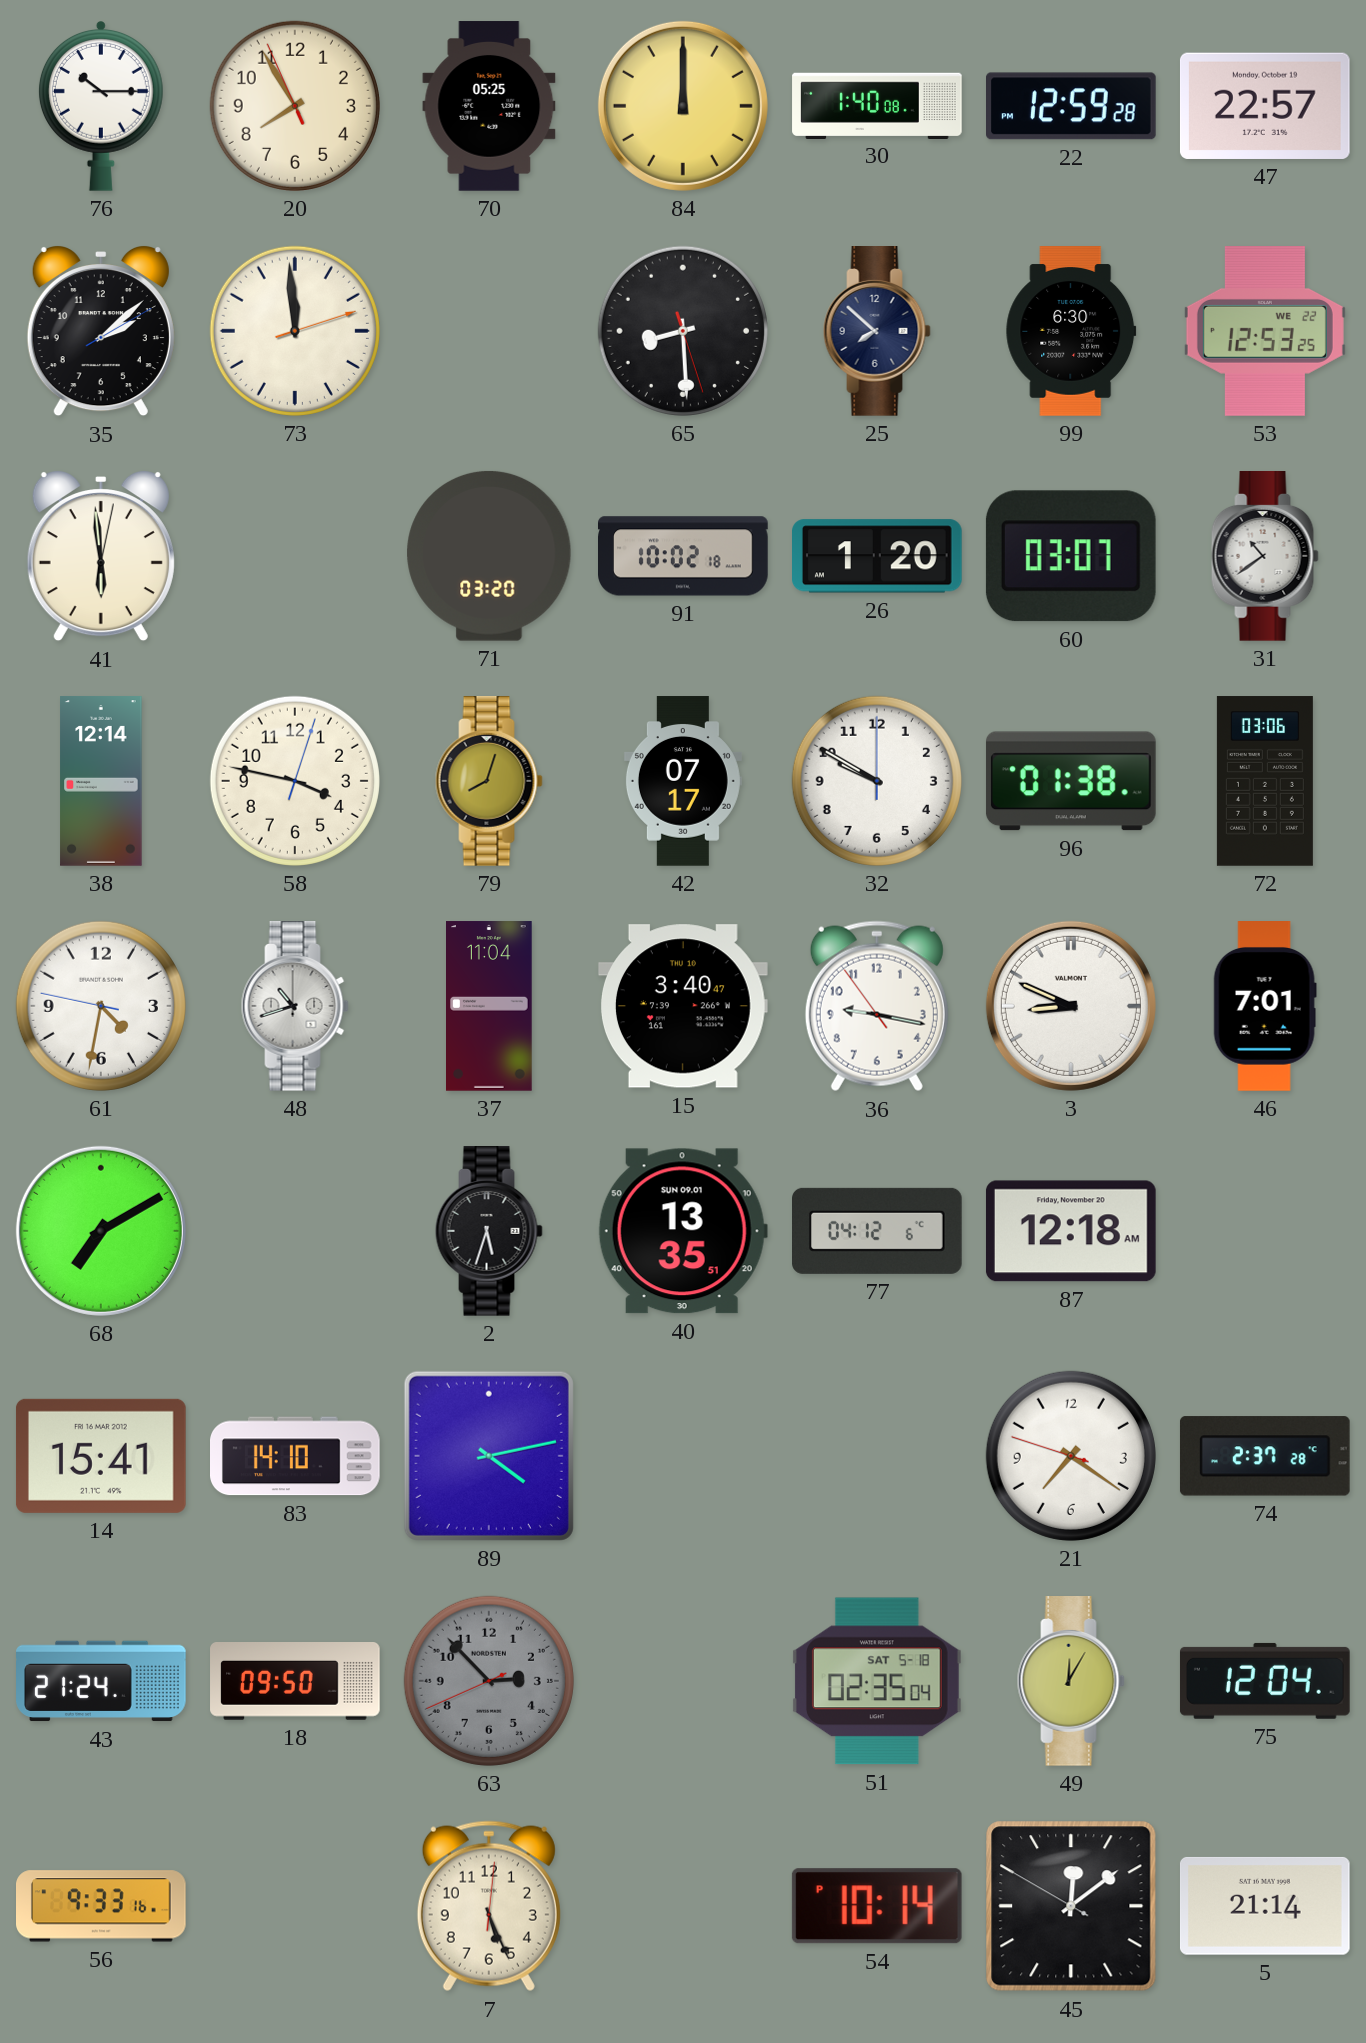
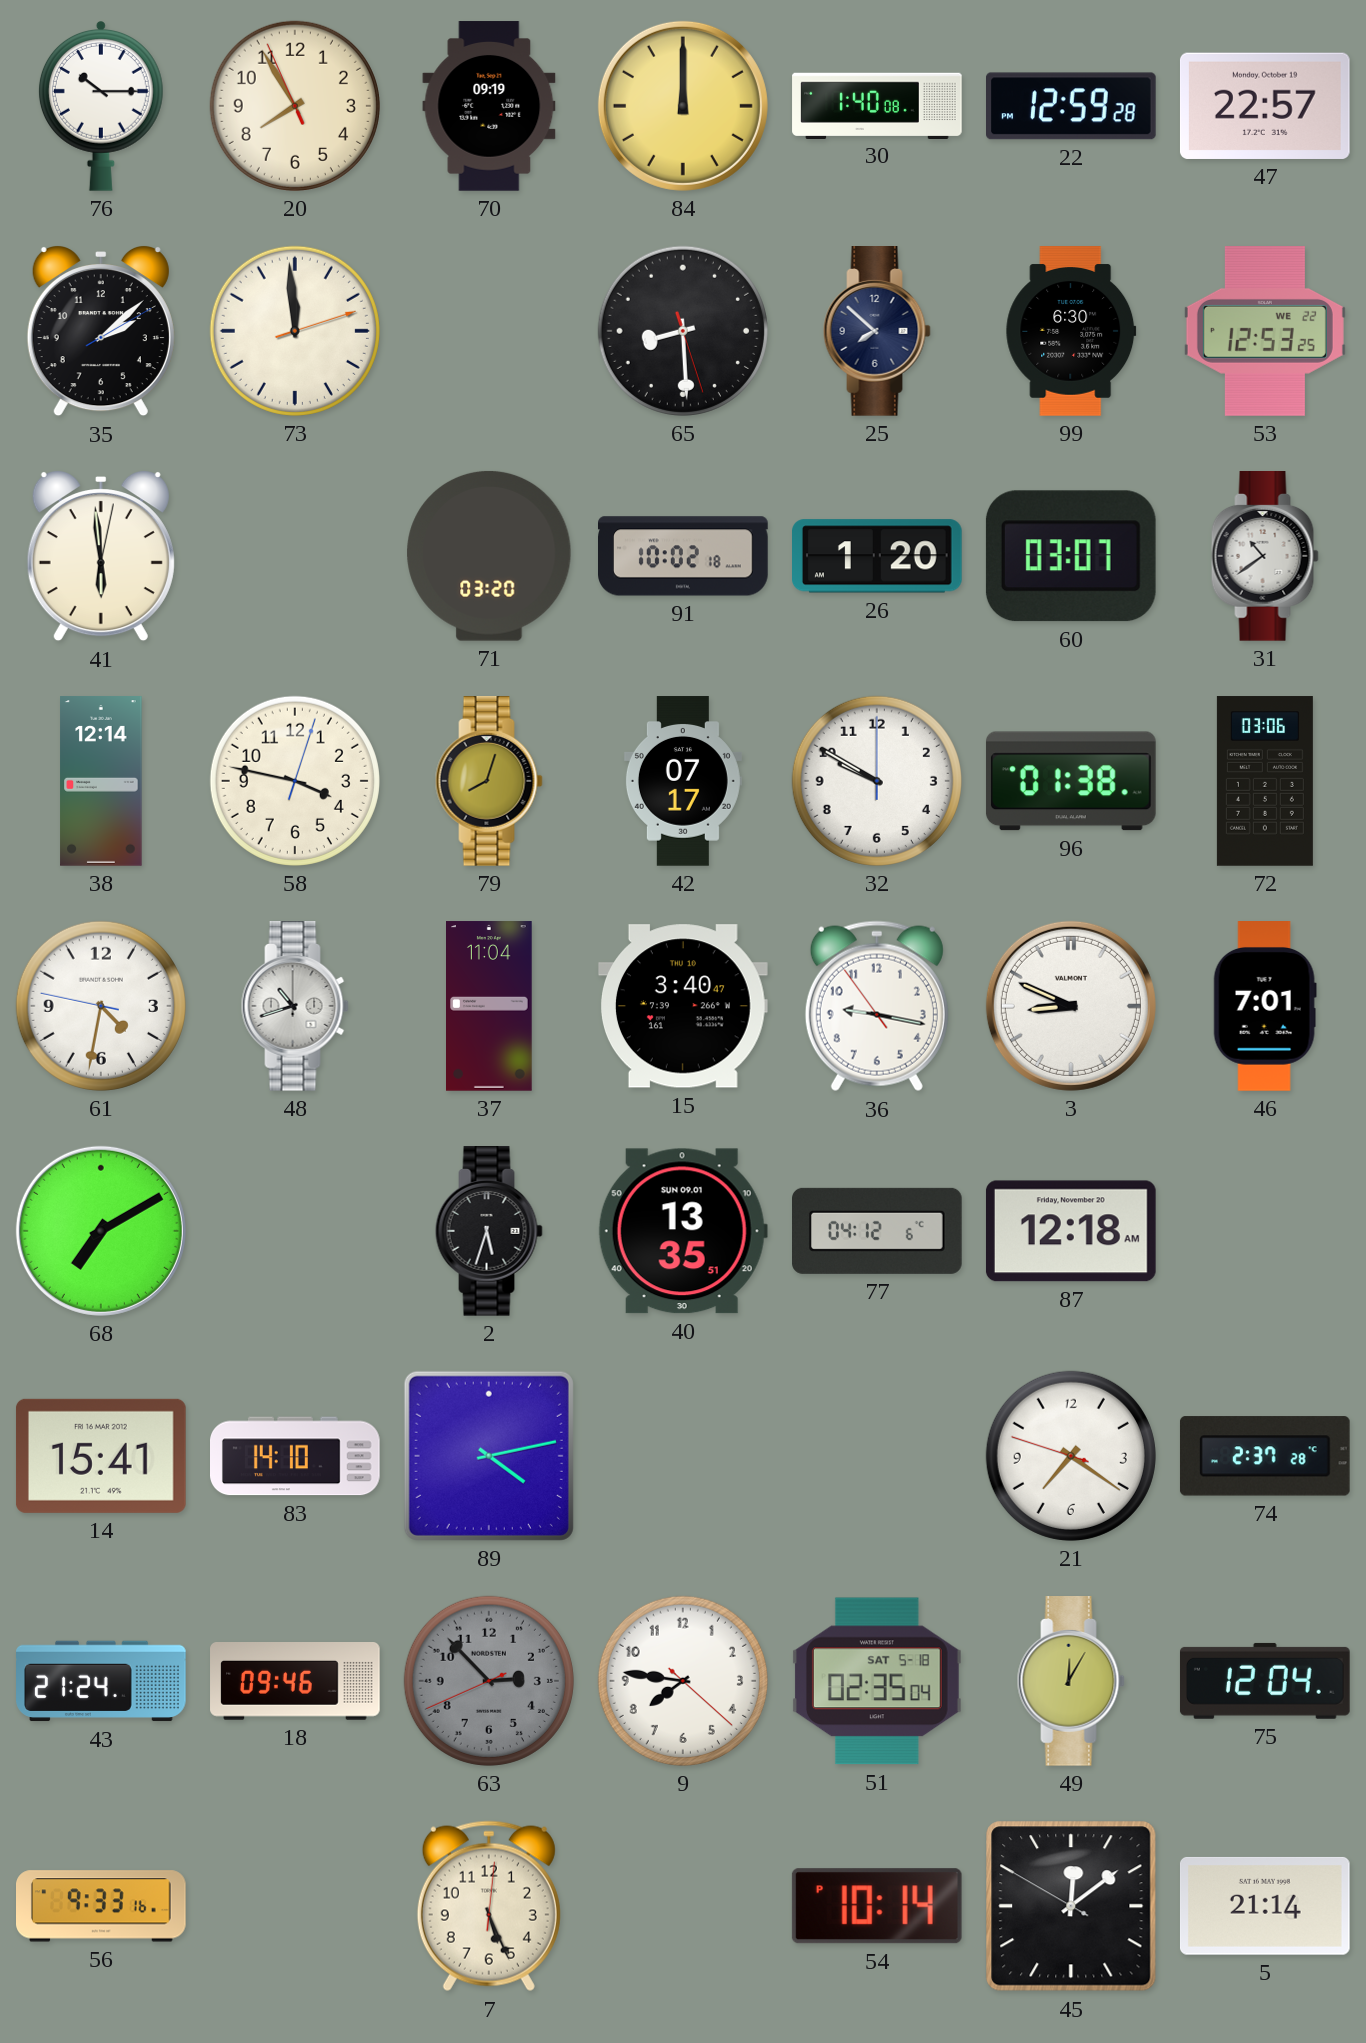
70: 05:25 -> 09:19 (489, 106)
18: 09:50 -> 09:46 (295, 1682)
9: none -> 7:46 (683, 1681)
